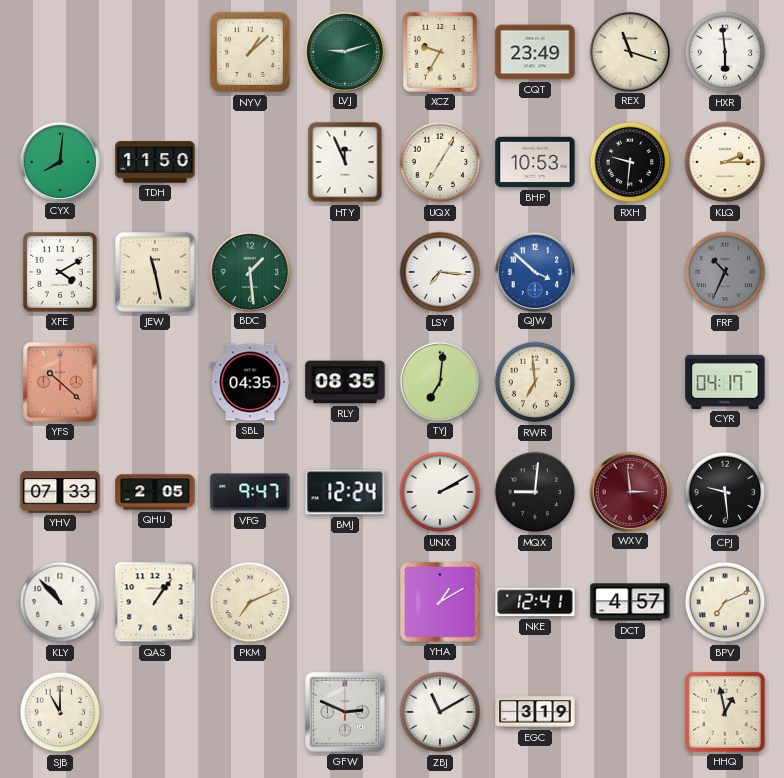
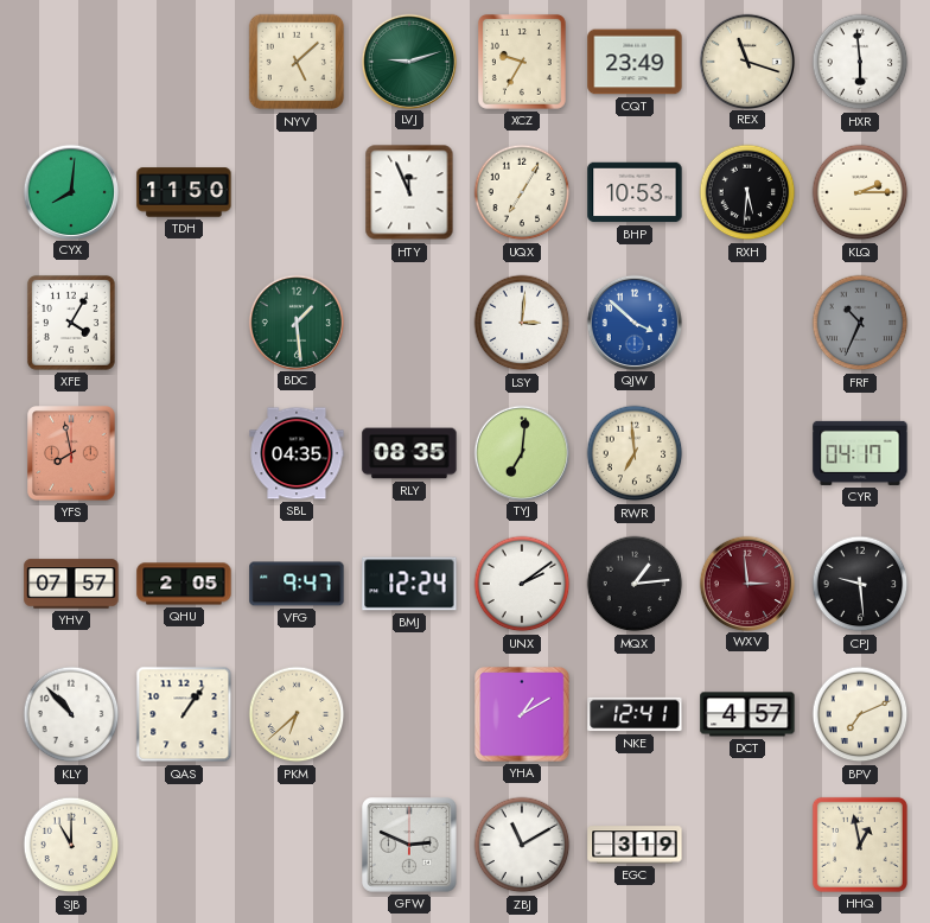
NYV: 1:08 -> 5:08 (297, 62)
RXH: 9:31 -> 5:31 (747, 192)
XFE: 4:10 -> 4:05 (71, 324)
JEW: 11:28 -> none (155, 272)
LSY: 7:16 -> 3:01 (522, 323)
YFS: 10:22 -> 7:58 (72, 453)
YHV: 07:33 -> 07:57 (71, 584)
UNX: 2:10 -> 2:09 (522, 584)
MQX: 9:01 -> 1:14 (635, 584)
PKM: 7:11 -> 6:38 (297, 714)
